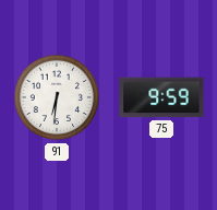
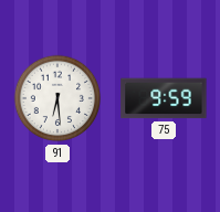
91: 6:31 -> 6:29 (57, 98)
